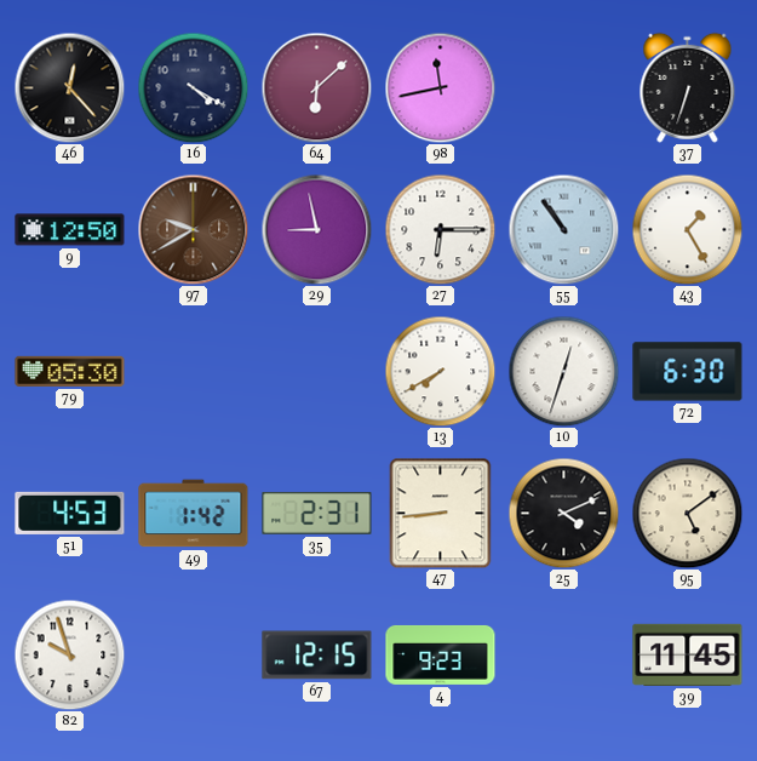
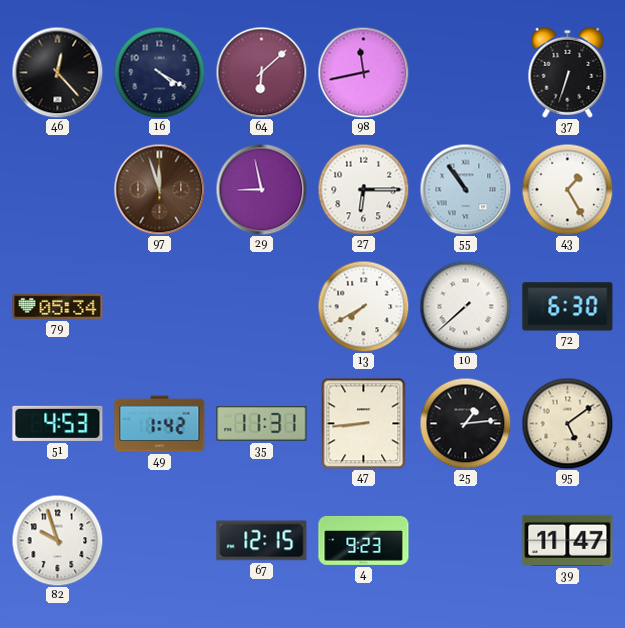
9: 12:50 -> none (70, 230)
97: 9:40 -> 11:57 (159, 189)
79: 05:30 -> 05:34 (58, 306)
10: 12:33 -> 7:38 (465, 306)
35: 2:31 -> 11:31 (262, 424)
25: 4:11 -> 1:14 (465, 423)
39: 11:45 -> 11:47 (568, 540)
